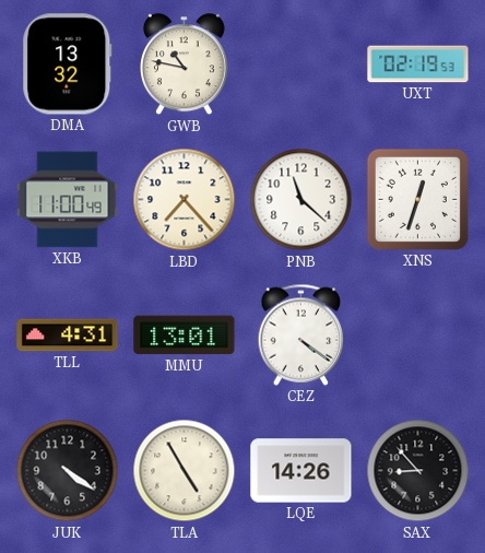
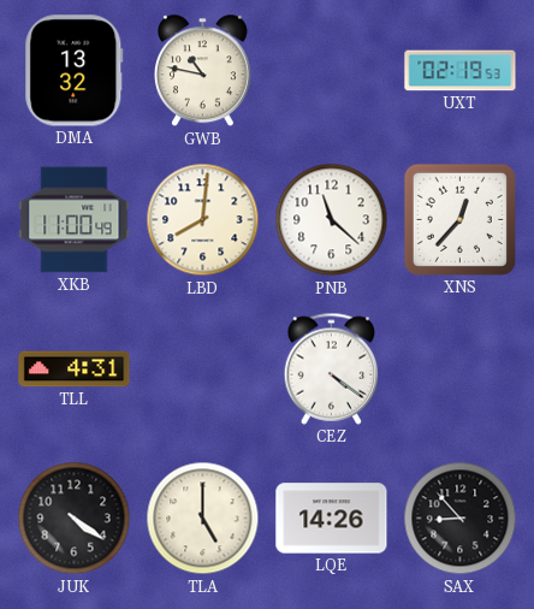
LBD: 7:23 -> 8:01 (203, 220)
XNS: 12:33 -> 12:37 (459, 219)
MMU: 13:01 -> none (185, 336)
TLA: 4:55 -> 5:00 (203, 519)
